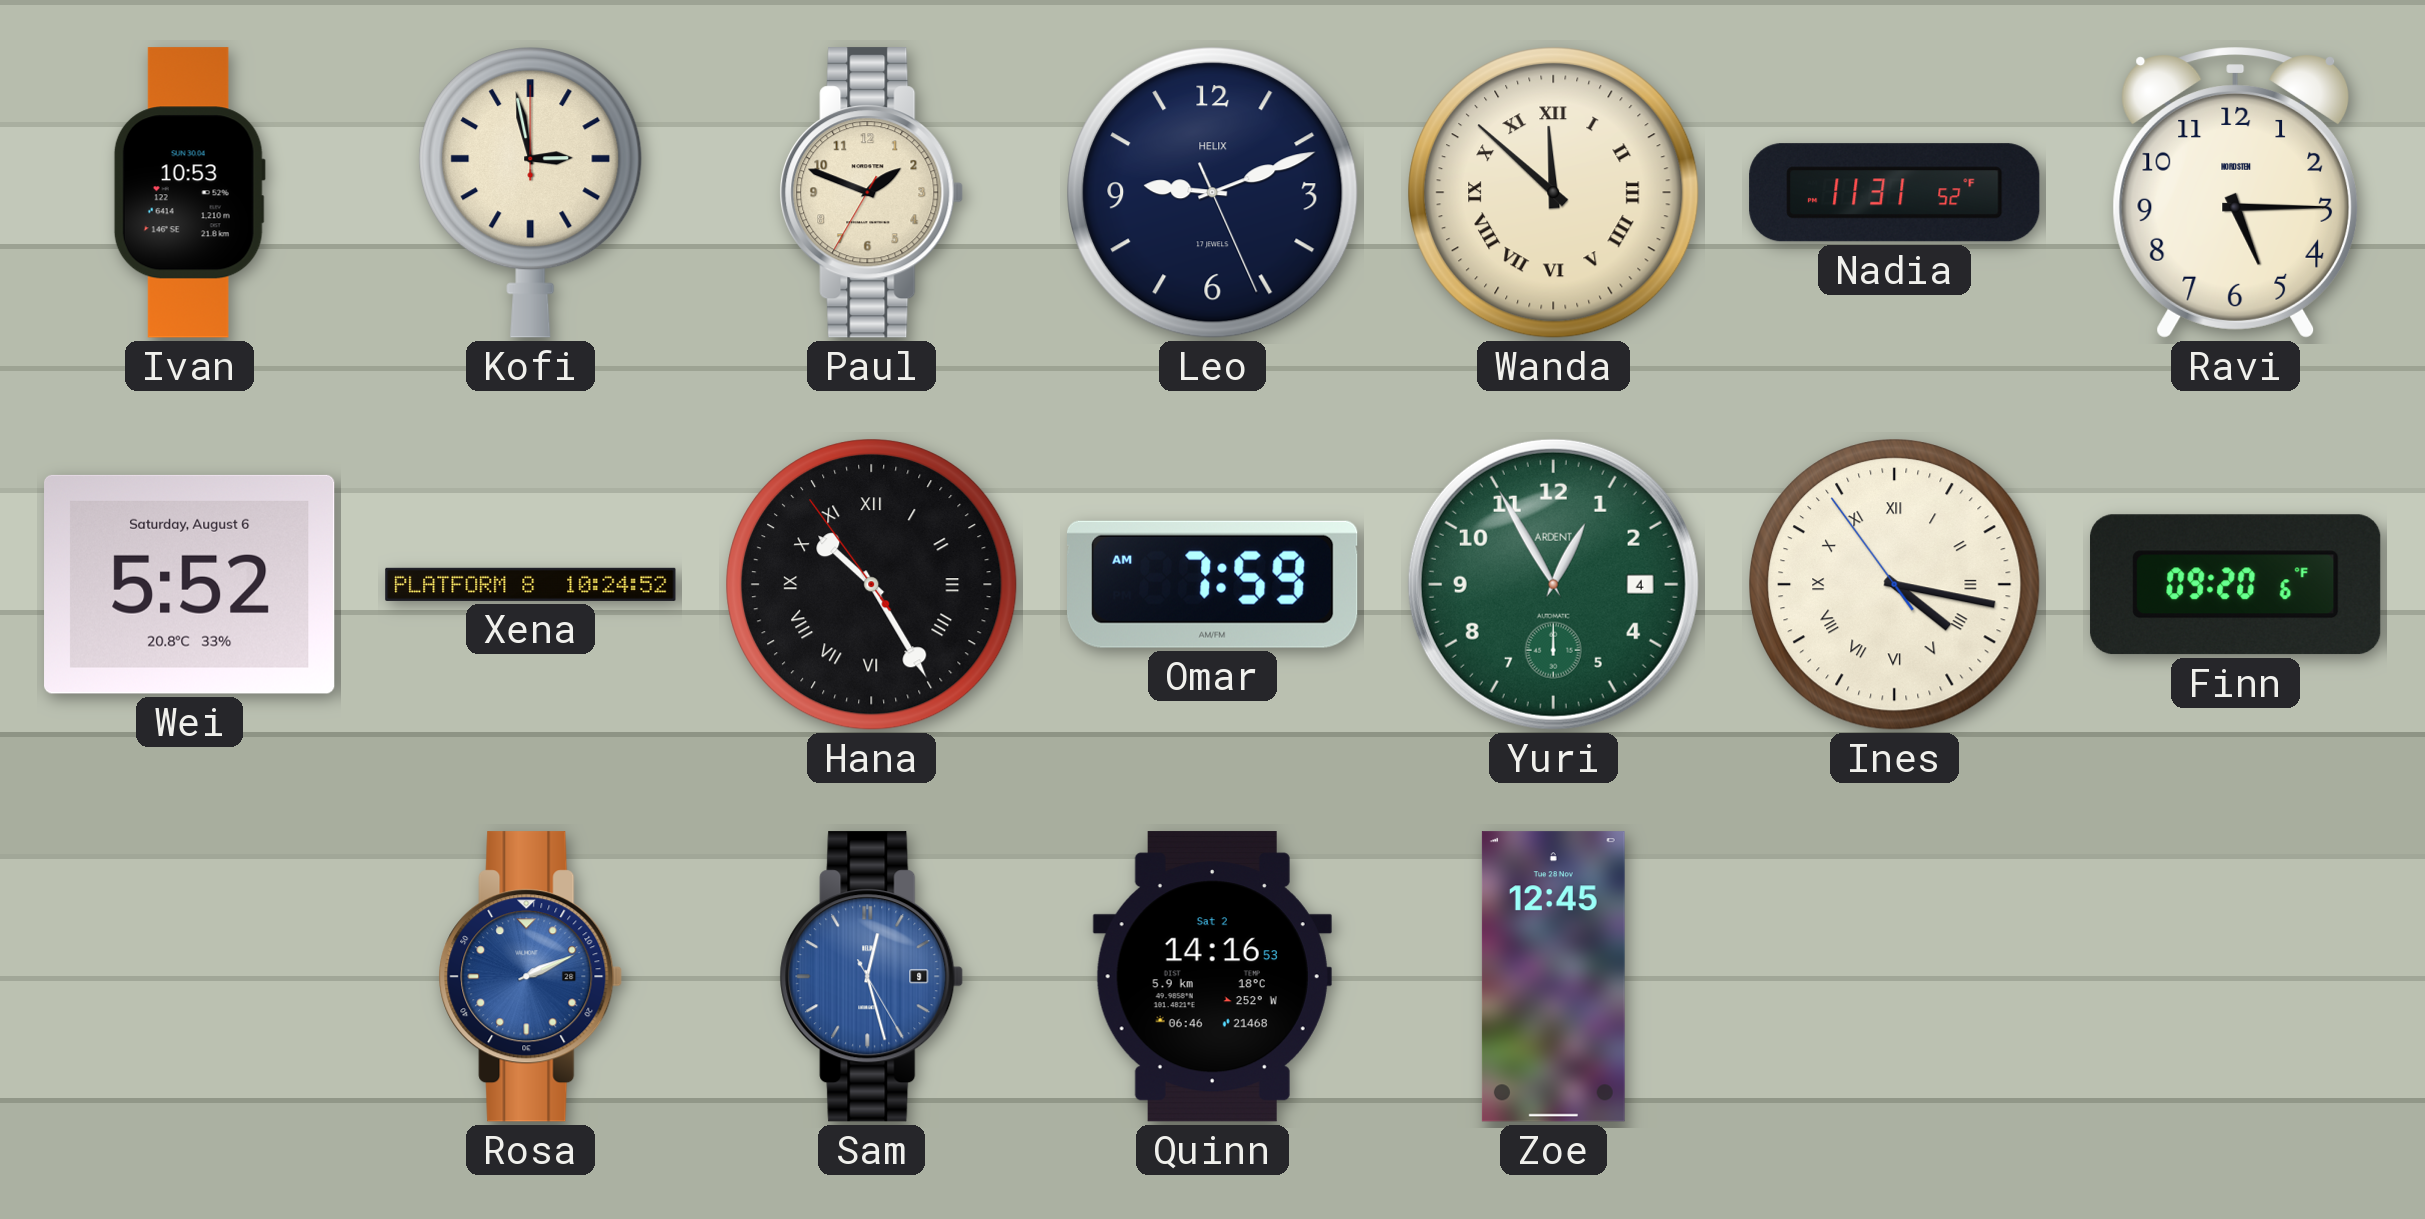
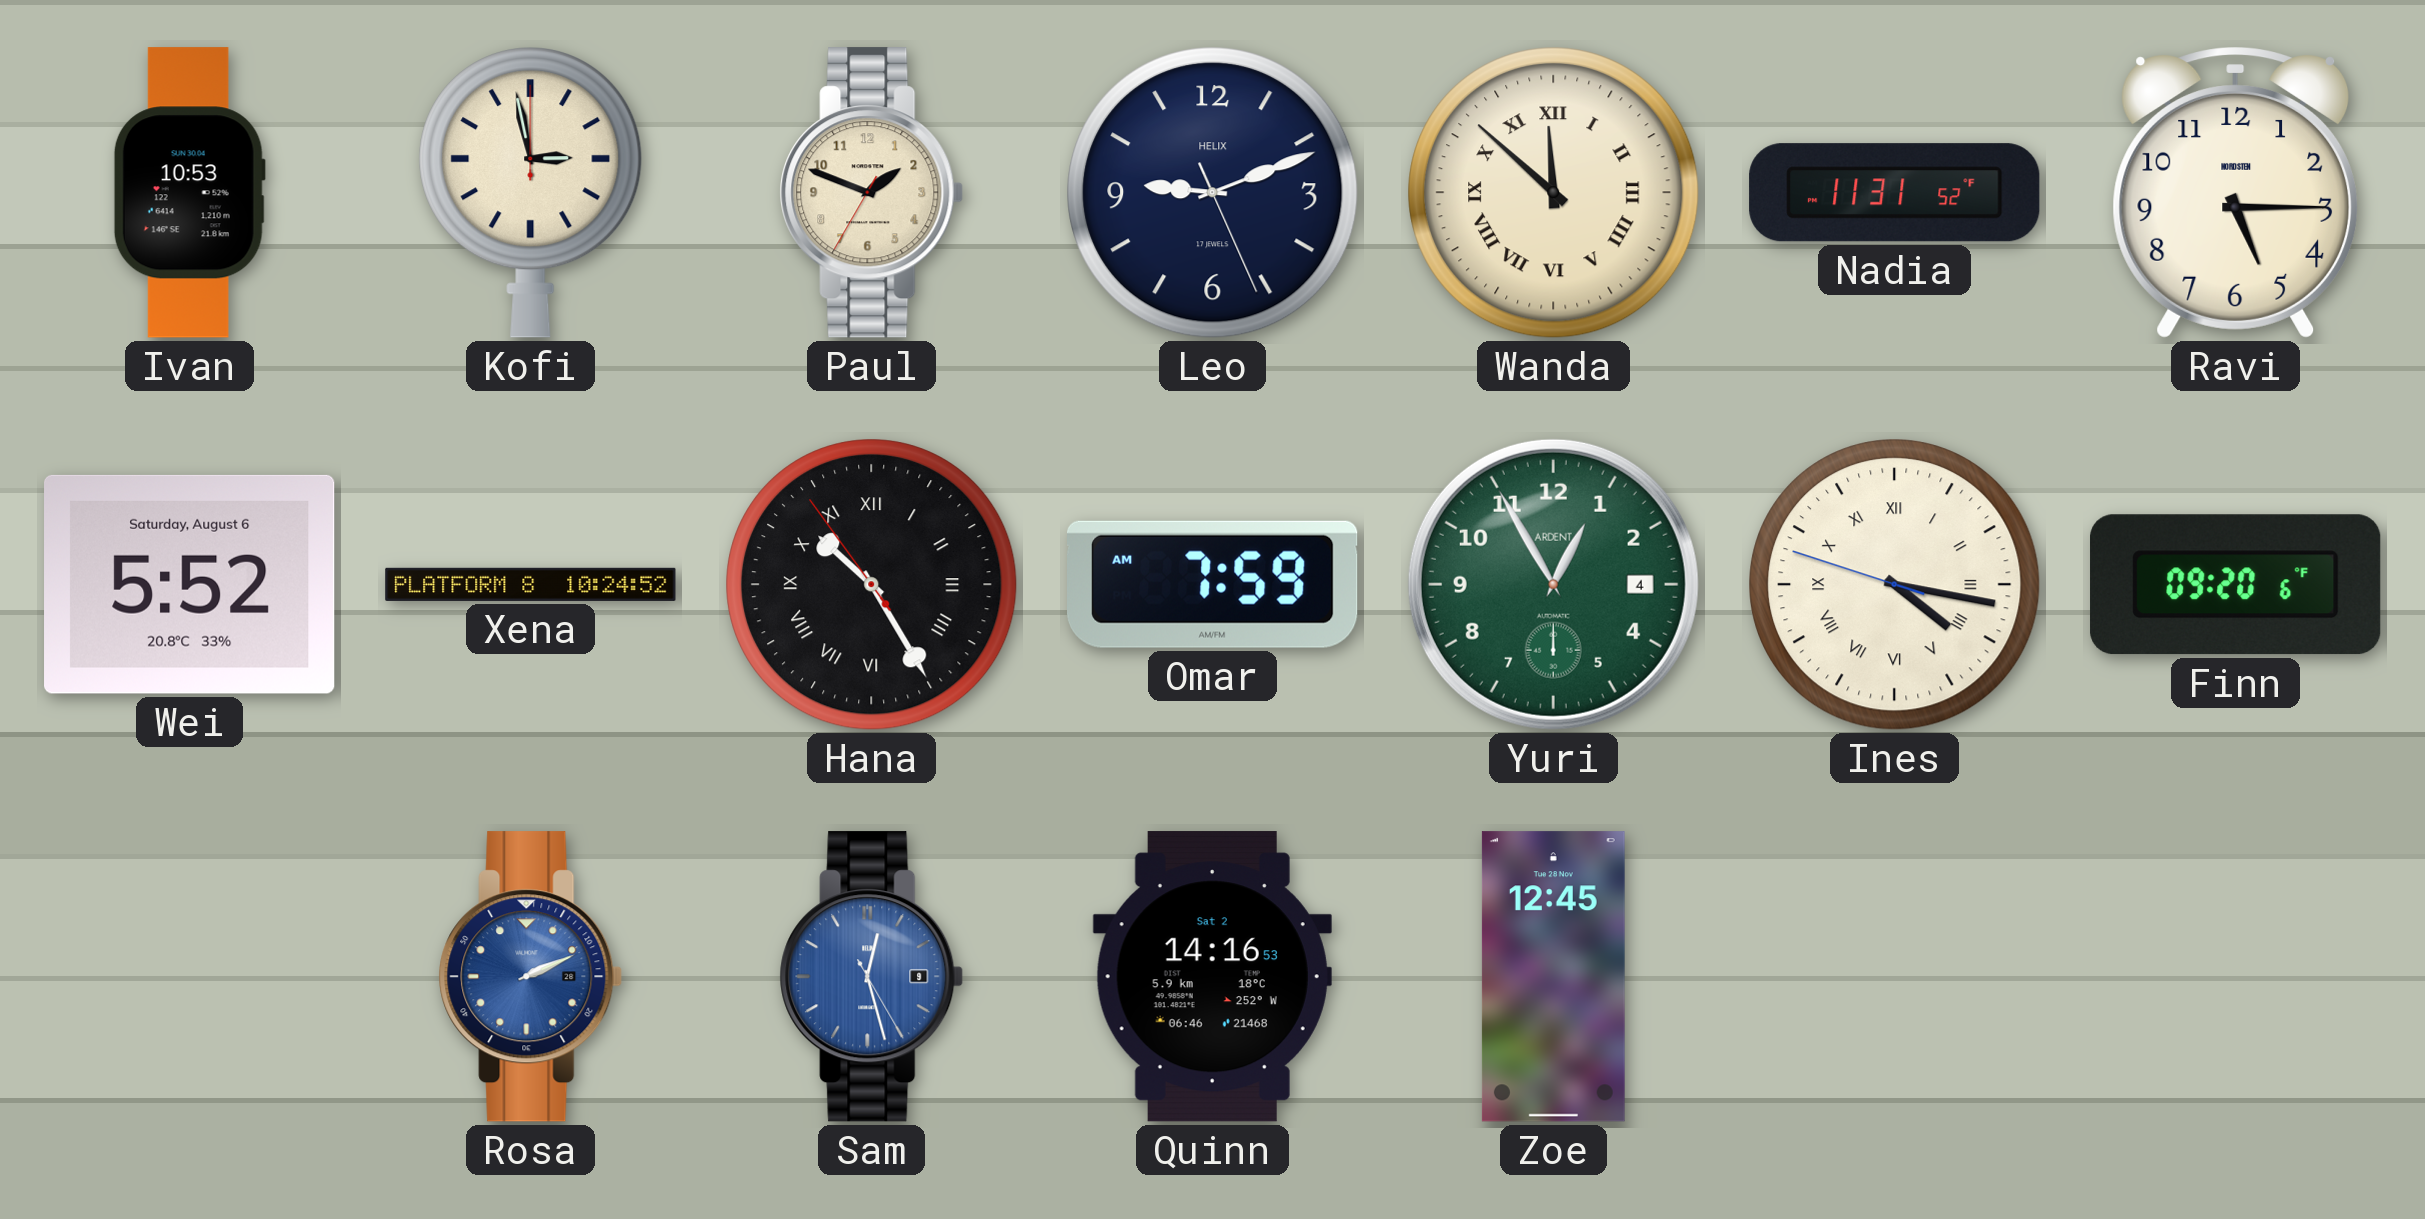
Ines: 4:16:54 -> 4:16:48 (1895, 585)
